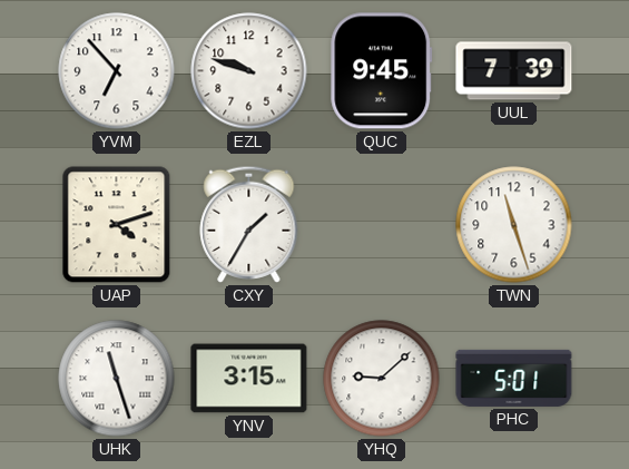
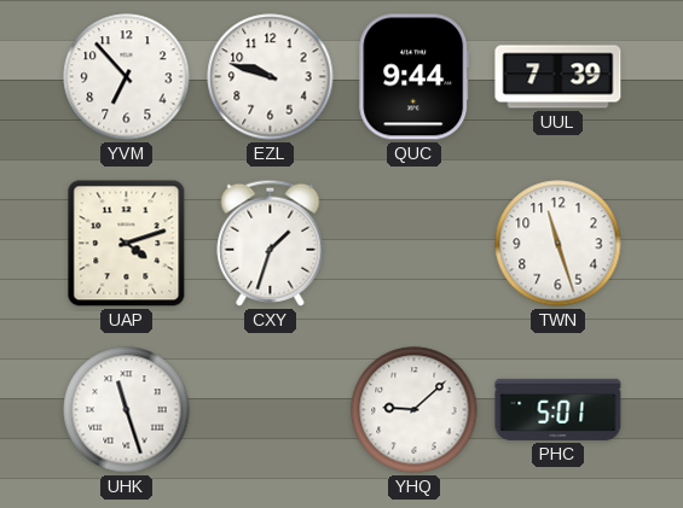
QUC: 9:45 -> 9:44 (415, 77)
CXY: 1:35 -> 1:33 (271, 243)
YNV: 3:15 -> none (249, 379)
